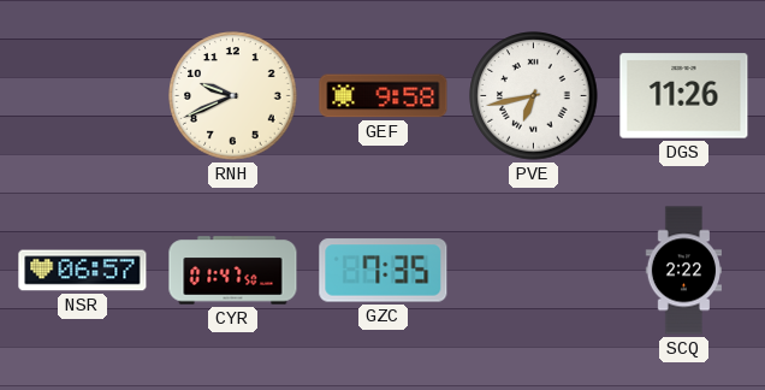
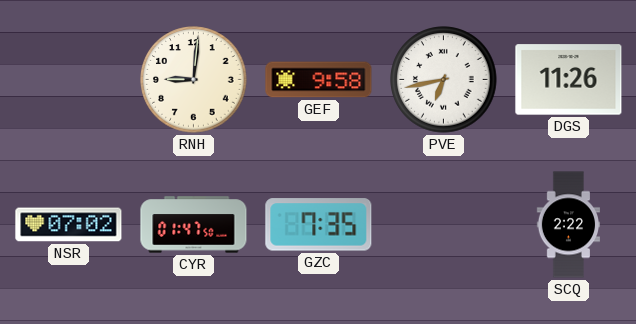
RNH: 9:41 -> 9:01 (194, 80)
NSR: 06:57 -> 07:02 (69, 225)
